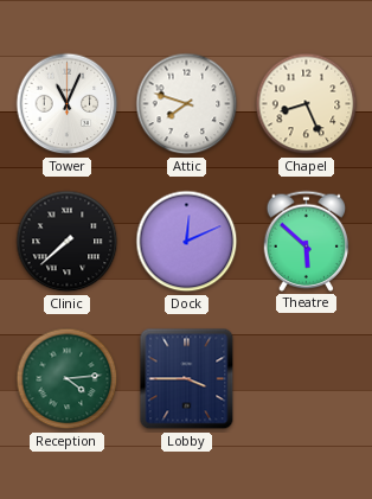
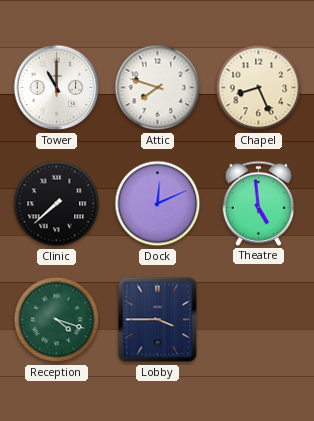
Tower: 11:04 -> 11:00 (57, 88)
Theatre: 5:52 -> 4:59 (259, 203)
Reception: 4:14 -> 4:18 (57, 320)
